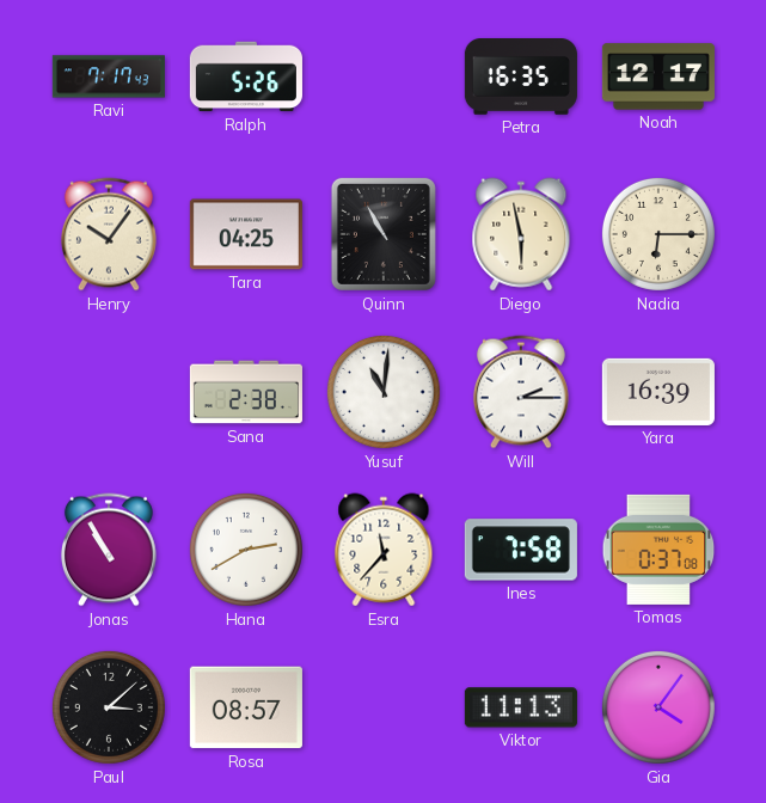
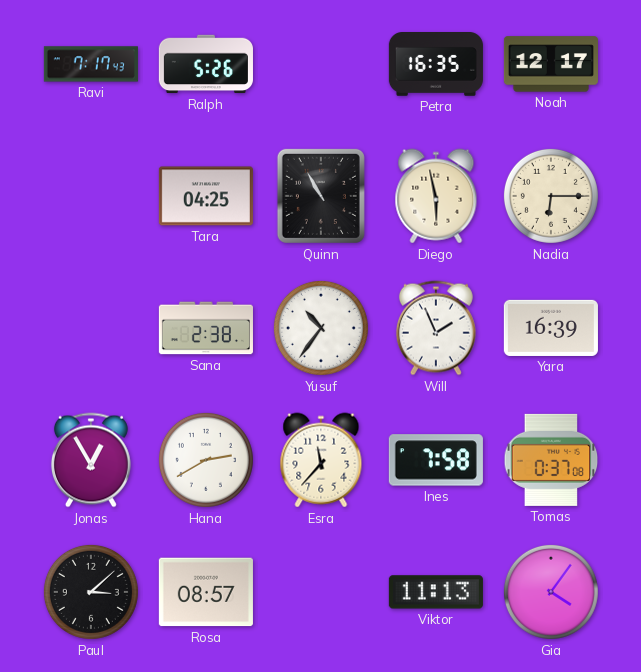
Henry: 10:06 -> none (109, 234)
Yusuf: 11:01 -> 10:36 (321, 328)
Will: 2:15 -> 1:56 (436, 328)
Jonas: 10:55 -> 12:55 (91, 460)
